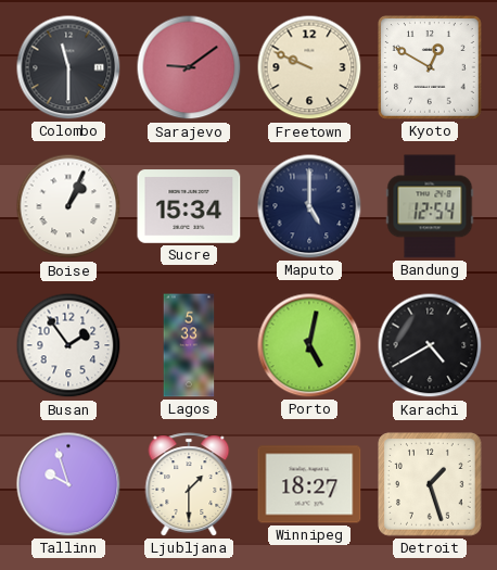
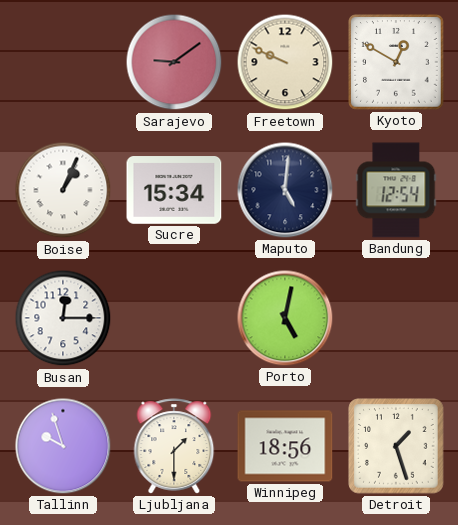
Colombo: 11:30 -> none (68, 67)
Maputo: 5:00 -> 5:01 (285, 190)
Busan: 1:54 -> 12:15 (63, 318)
Lagos: 5:33 -> none (189, 345)
Karachi: 4:40 -> none (430, 345)
Winnipeg: 18:27 -> 18:56 (285, 446)
